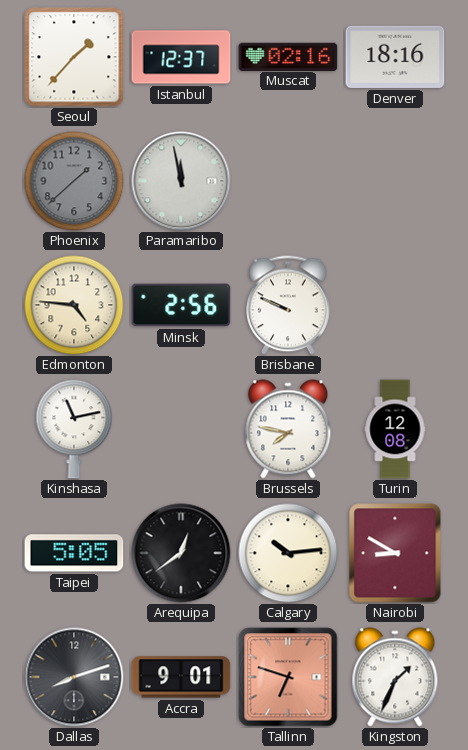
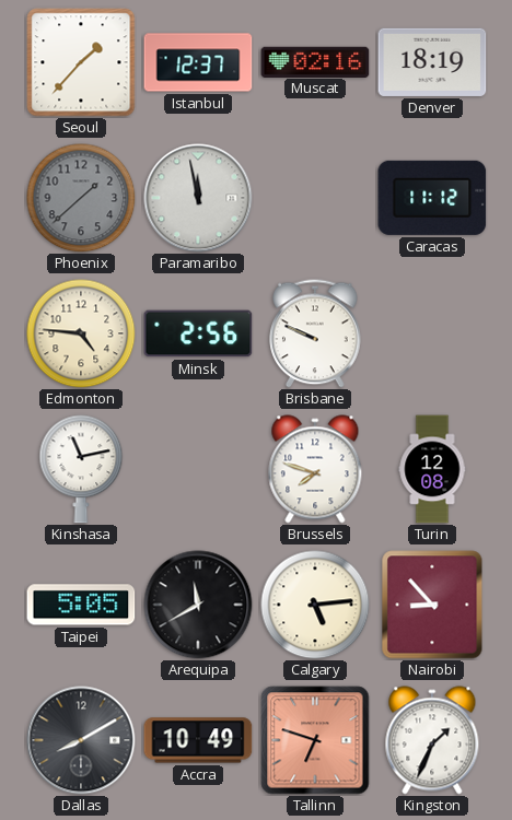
Denver: 18:16 -> 18:19 (432, 62)
Caracas: none -> 11:12 (432, 198)
Brussels: 7:47 -> 7:48 (315, 469)
Arequipa: 12:39 -> 11:40 (198, 605)
Calgary: 10:14 -> 5:14 (315, 605)
Nairobi: 8:50 -> 8:53 (432, 605)
Dallas: 8:12 -> 8:10 (81, 740)
Accra: 9:01 -> 10:49 (198, 740)
